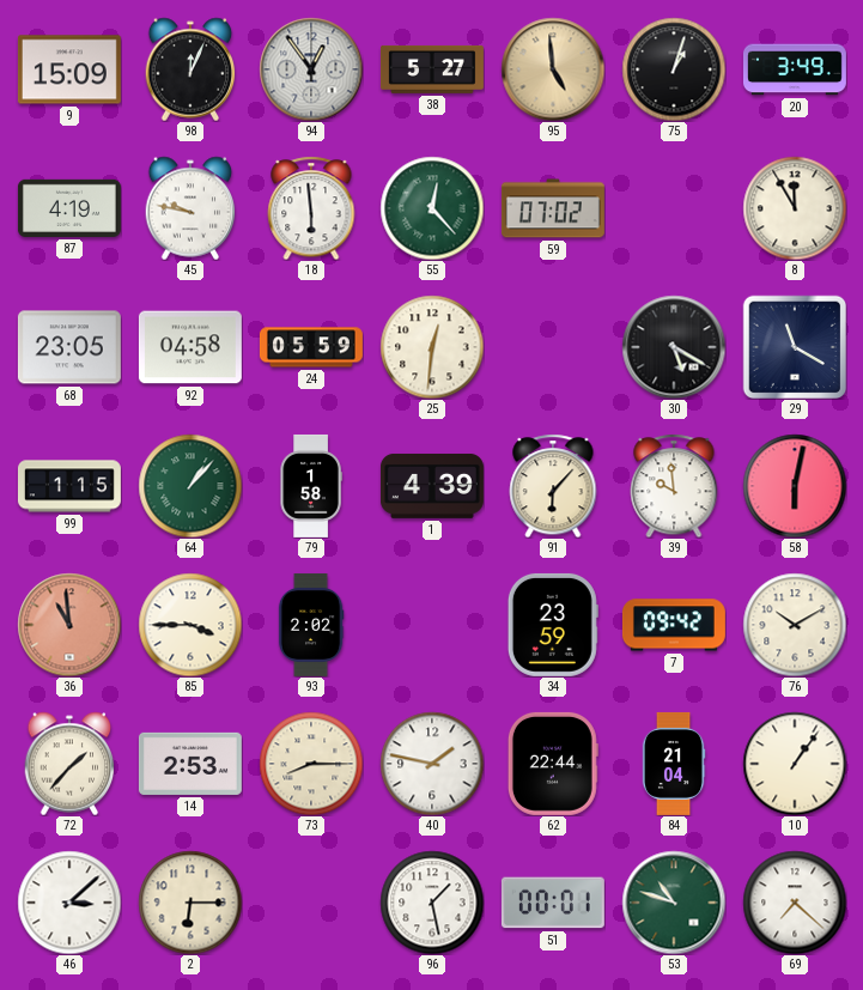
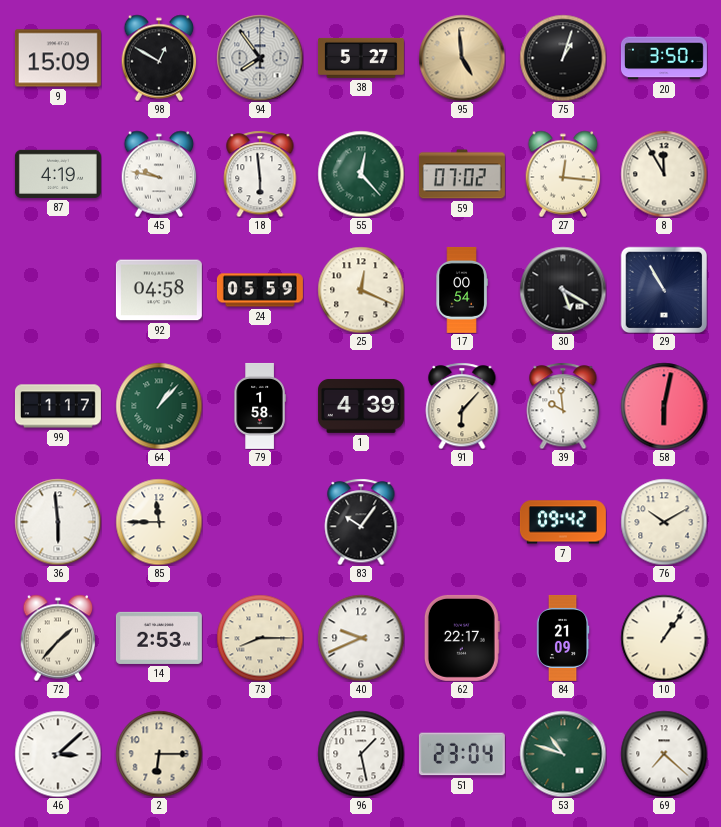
98: 12:04 -> 12:50 (159, 58)
94: 12:54 -> 7:54 (260, 58)
20: 3:49 -> 3:50 (664, 58)
27: none -> 12:16 (563, 174)
68: 23:05 -> none (69, 347)
25: 12:31 -> 12:19 (361, 290)
17: none -> 00:54 (462, 290)
29: 11:20 -> 10:55 (664, 290)
99: 1:15 -> 1:17 (58, 406)
36: 10:59 -> 5:59 (58, 522)
36 dial: salmon -> white (58, 522)
85: 3:45 -> 11:45 (159, 522)
93: 2:02 -> none (311, 625)
83: none -> 10:06 (361, 522)
34: 23:59 -> none (553, 625)
40: 1:47 -> 9:41 (361, 638)
62: 22:44 -> 22:17 (462, 638)
84: 21:04 -> 21:09 (563, 638)
51: 00:01 -> 23:04 (462, 754)
